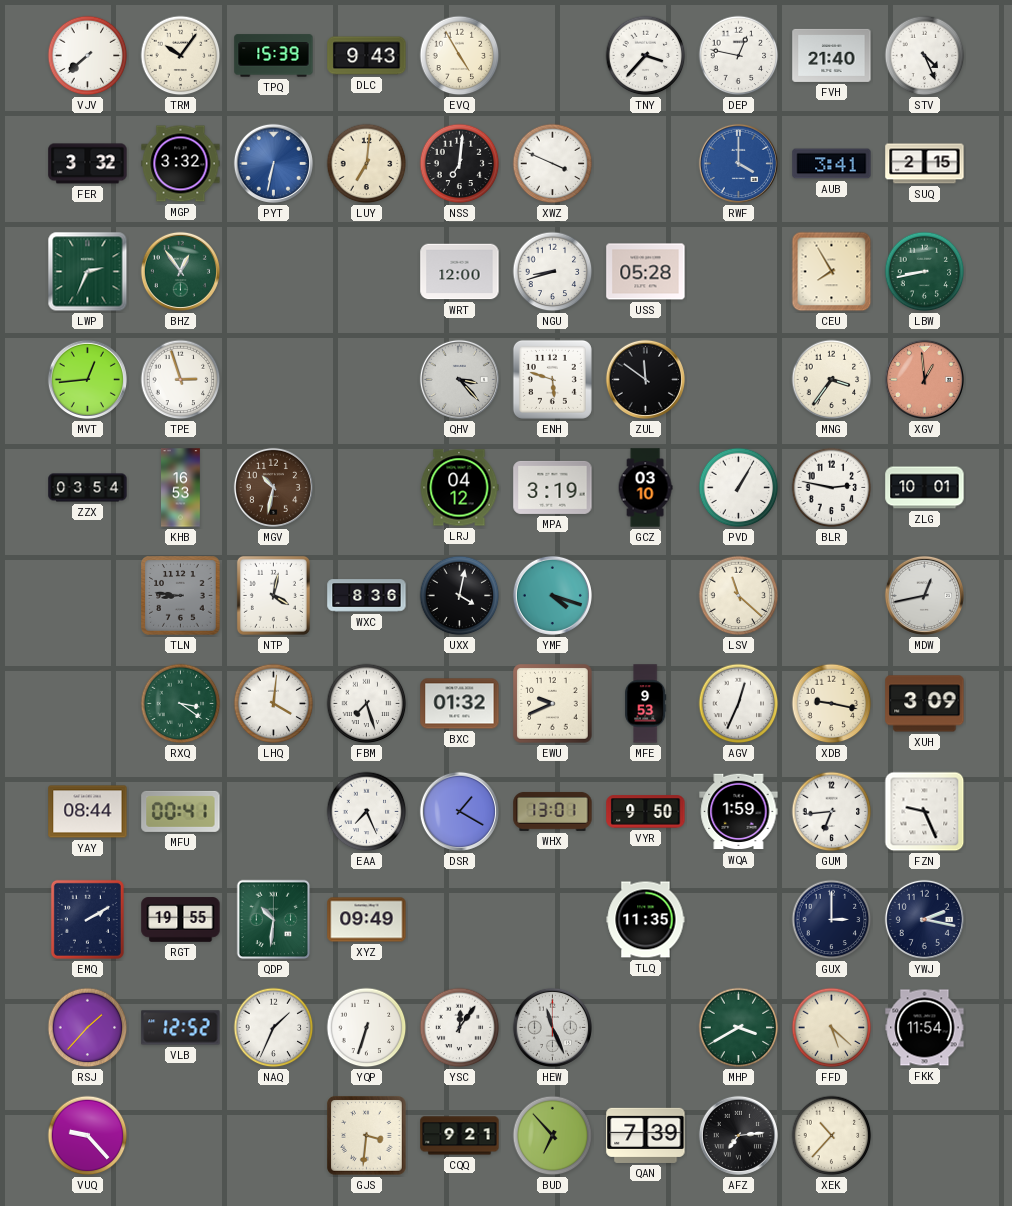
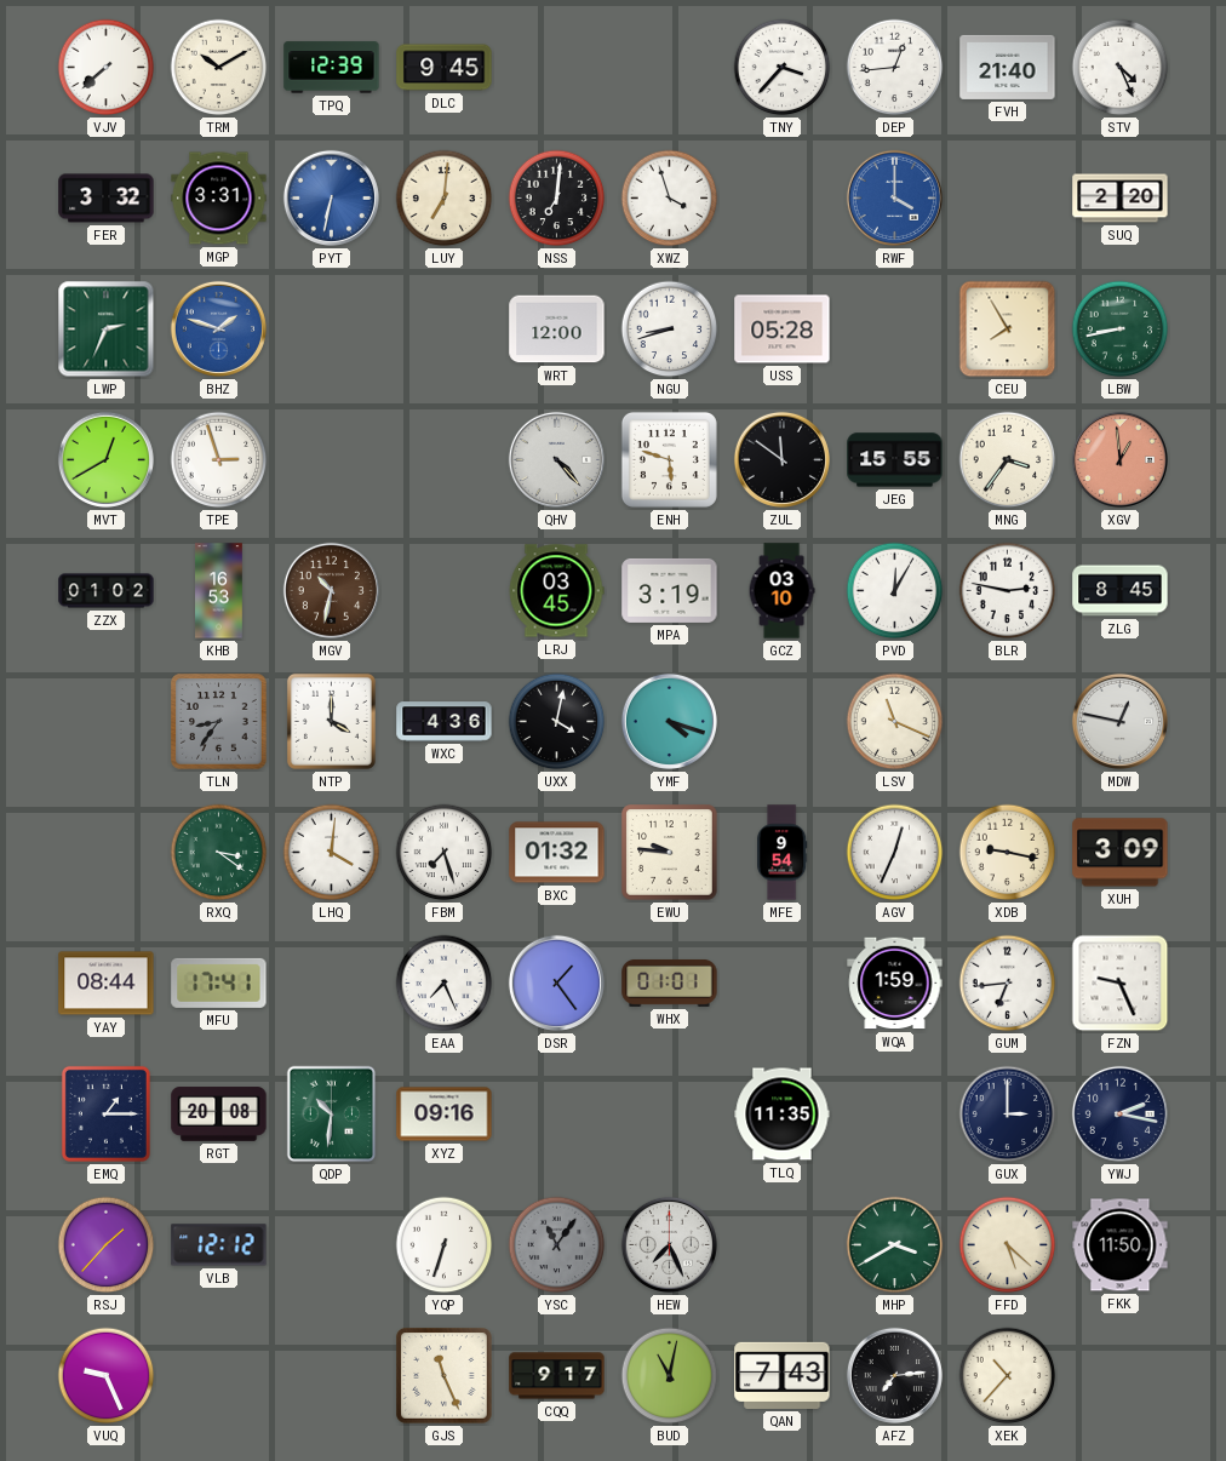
TRM: 10:06 -> 10:10 (219, 68)
TPQ: 15:39 -> 12:39 (332, 68)
DLC: 9:43 -> 9:45 (445, 68)
EVQ: 4:55 -> none (460, 56)
DEP: 12:47 -> 12:44 (895, 68)
MGP: 3:32 -> 3:31 (219, 199)
XWZ: 3:49 -> 3:57 (670, 199)
AUB: 3:41 -> none (832, 164)
SUQ: 2:15 -> 2:20 (1121, 199)
BHZ: 12:54 -> 1:48 (218, 328)
BHZ dial: green -> blue (218, 328)
MVT: 12:44 -> 12:40 (105, 459)
QHV: 3:23 -> 4:23 (556, 459)
JEG: none -> 15:55 (895, 460)
ZZX: 03:54 -> 01:02 (107, 591)
LRJ: 04:12 -> 03:45 (556, 591)
PVD: 1:05 -> 12:05 (895, 591)
ZLG: 10:01 -> 8:45 (1121, 591)
TLN: 8:46 -> 8:36 (219, 722)
NTP: 4:02 -> 4:00 (331, 721)
WXC: 8:36 -> 4:36 (445, 722)
LSV: 11:22 -> 11:19 (895, 722)
MDW: 12:43 -> 12:47 (1119, 721)
EWU: 9:41 -> 9:46 (670, 853)
MFE: 9:53 -> 9:54 (783, 853)
MFU: 00:41 -> 17:41 (219, 982)
DSR: 1:20 -> 1:24 (556, 982)
WHX: 13:01 -> 01:01 (670, 982)
VYR: 9:50 -> none (646, 812)
EMQ: 2:10 -> 1:15 (105, 1113)
RGT: 19:55 -> 20:08 (219, 1115)
XYZ: 09:49 -> 09:16 (445, 1115)
VLB: 12:52 -> 12:12 (219, 1245)
NAQ: 1:34 -> none (274, 1028)
YSC: 12:06 -> 11:06 (557, 1245)
YSC dial: white -> grey (557, 1245)
HEW: 11:26 -> 7:26 (669, 1244)
FKK: 11:54 -> 11:50 (1121, 1245)
VUQ: 9:23 -> 9:26 (107, 1376)
GJS: 3:31 -> 11:26 (445, 1376)
CQQ: 9:21 -> 9:17 (557, 1376)
BUD: 6:53 -> 11:02 (670, 1376)
QAN: 7:39 -> 7:43 (783, 1375)
